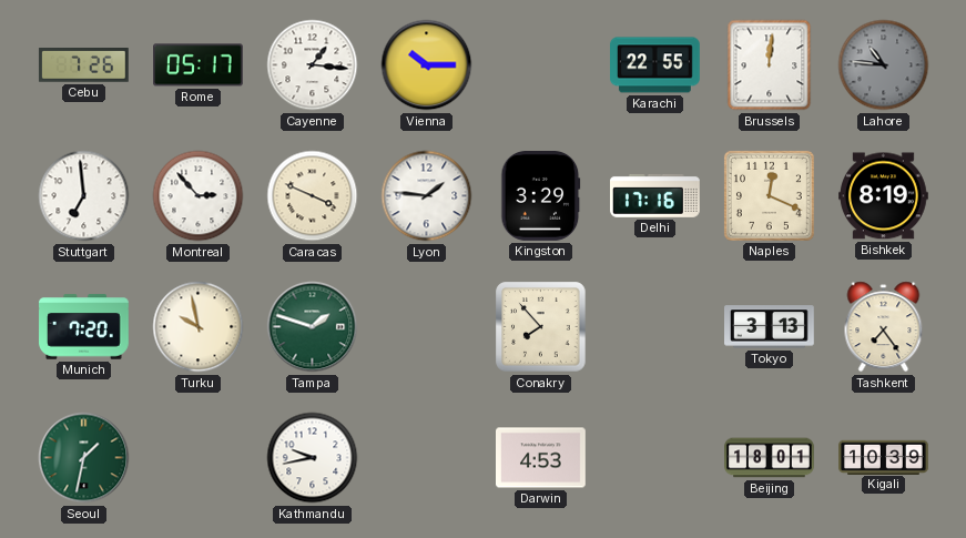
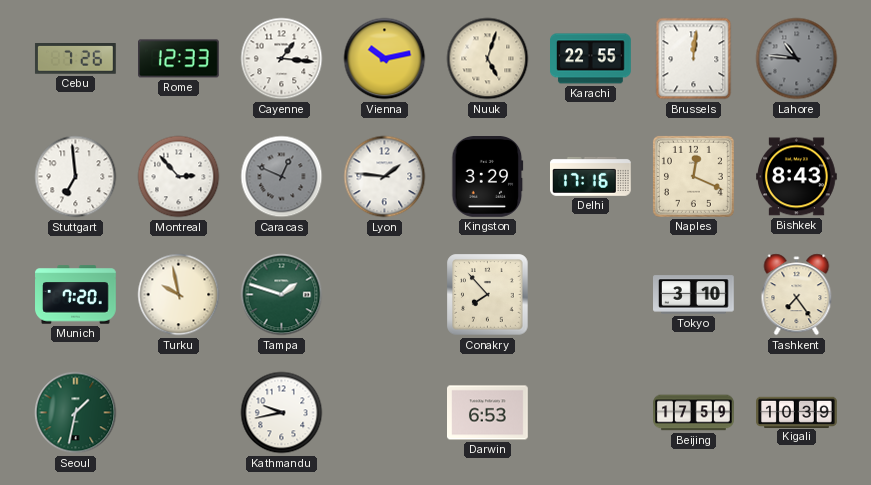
Rome: 05:17 -> 12:33 (179, 59)
Vienna: 10:15 -> 10:13 (385, 59)
Nuuk: none -> 5:03 (488, 59)
Caracas: 3:49 -> 12:49 (282, 177)
Caracas dial: cream -> grey (282, 177)
Bishkek: 8:19 -> 8:43 (797, 177)
Tokyo: 3:13 -> 3:10 (694, 295)
Darwin: 4:53 -> 6:53 (488, 413)
Beijing: 18:01 -> 17:59 (694, 413)
